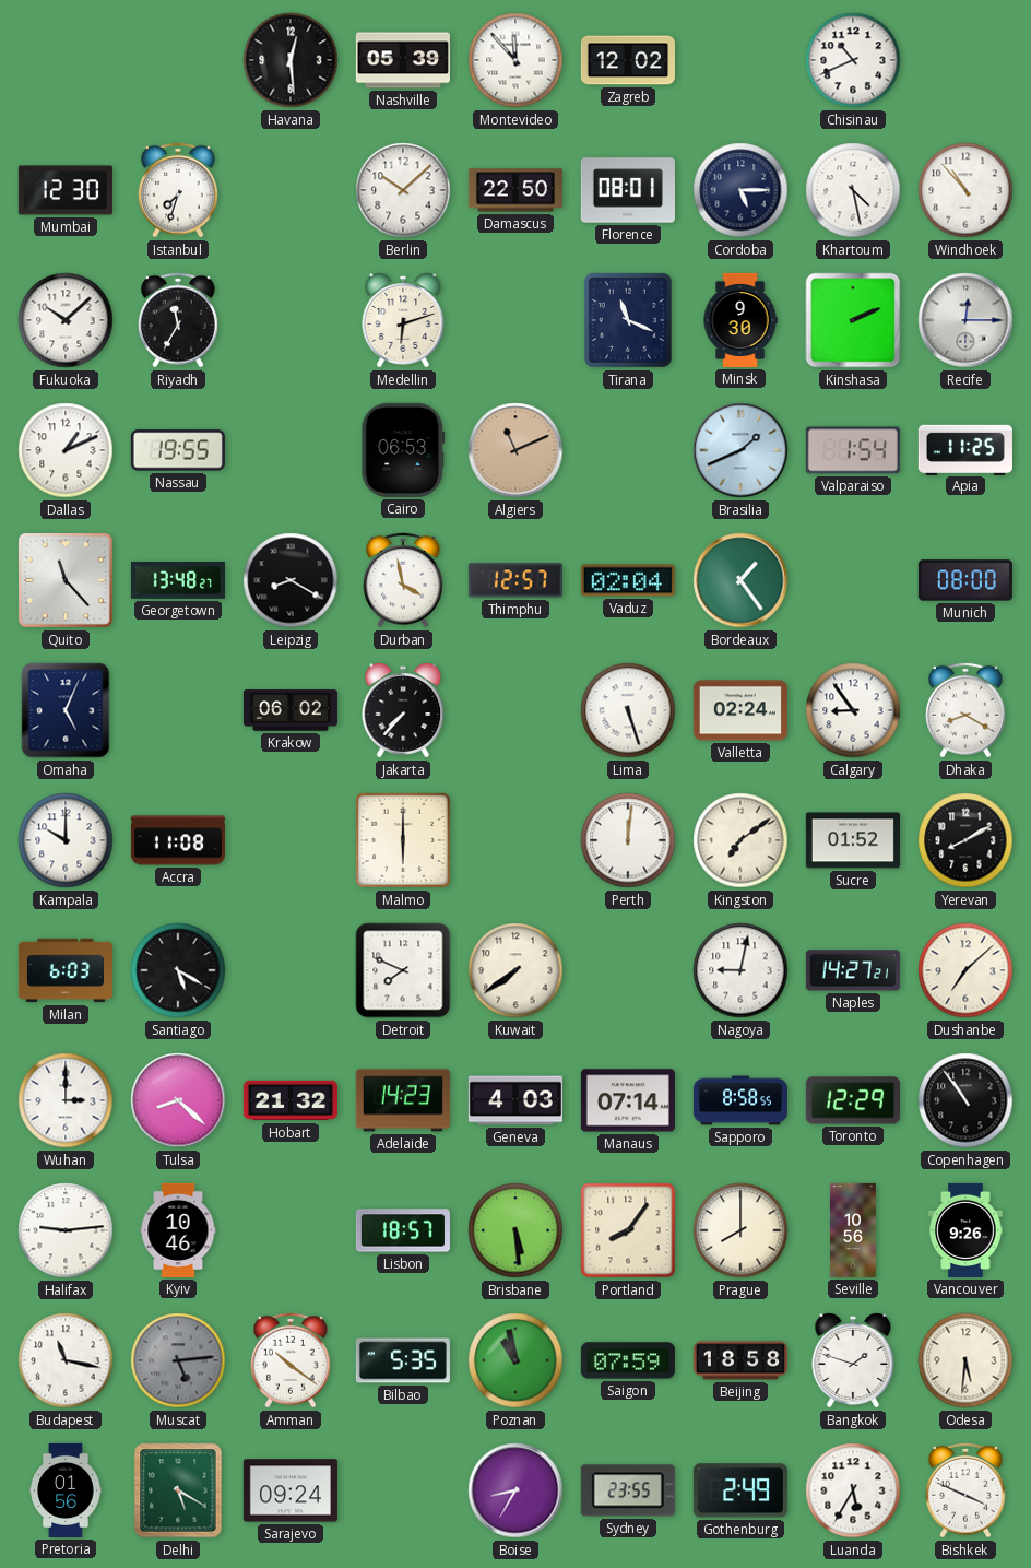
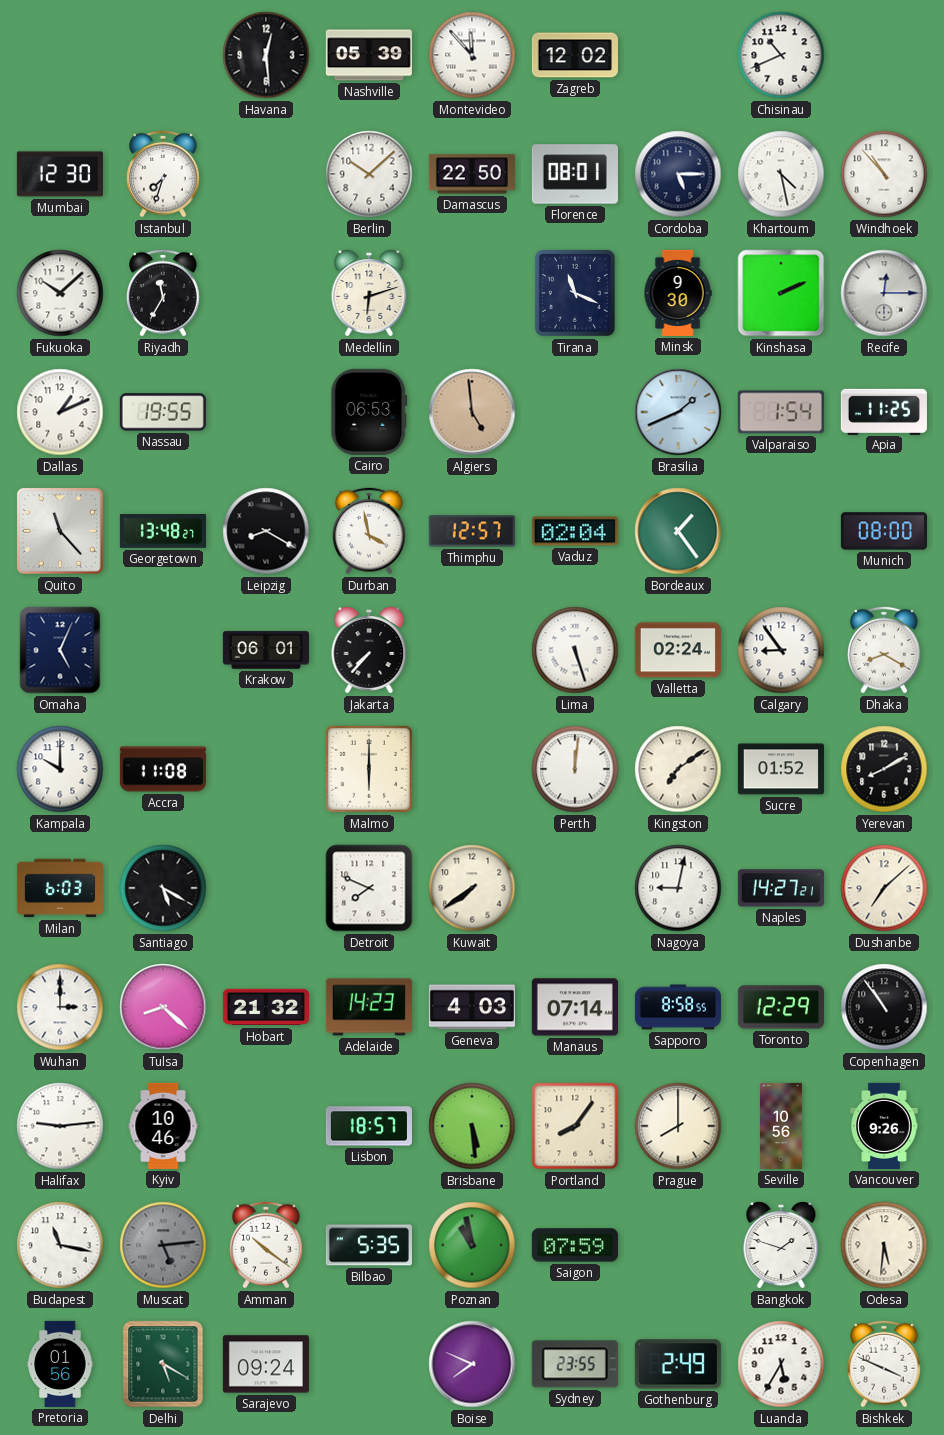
Algiers: 11:11 -> 4:59 (472, 412)
Krakow: 06:02 -> 06:01 (266, 650)
Beijing: 18:58 -> none (740, 1360)
Boise: 8:35 -> 7:49 (472, 1364)
